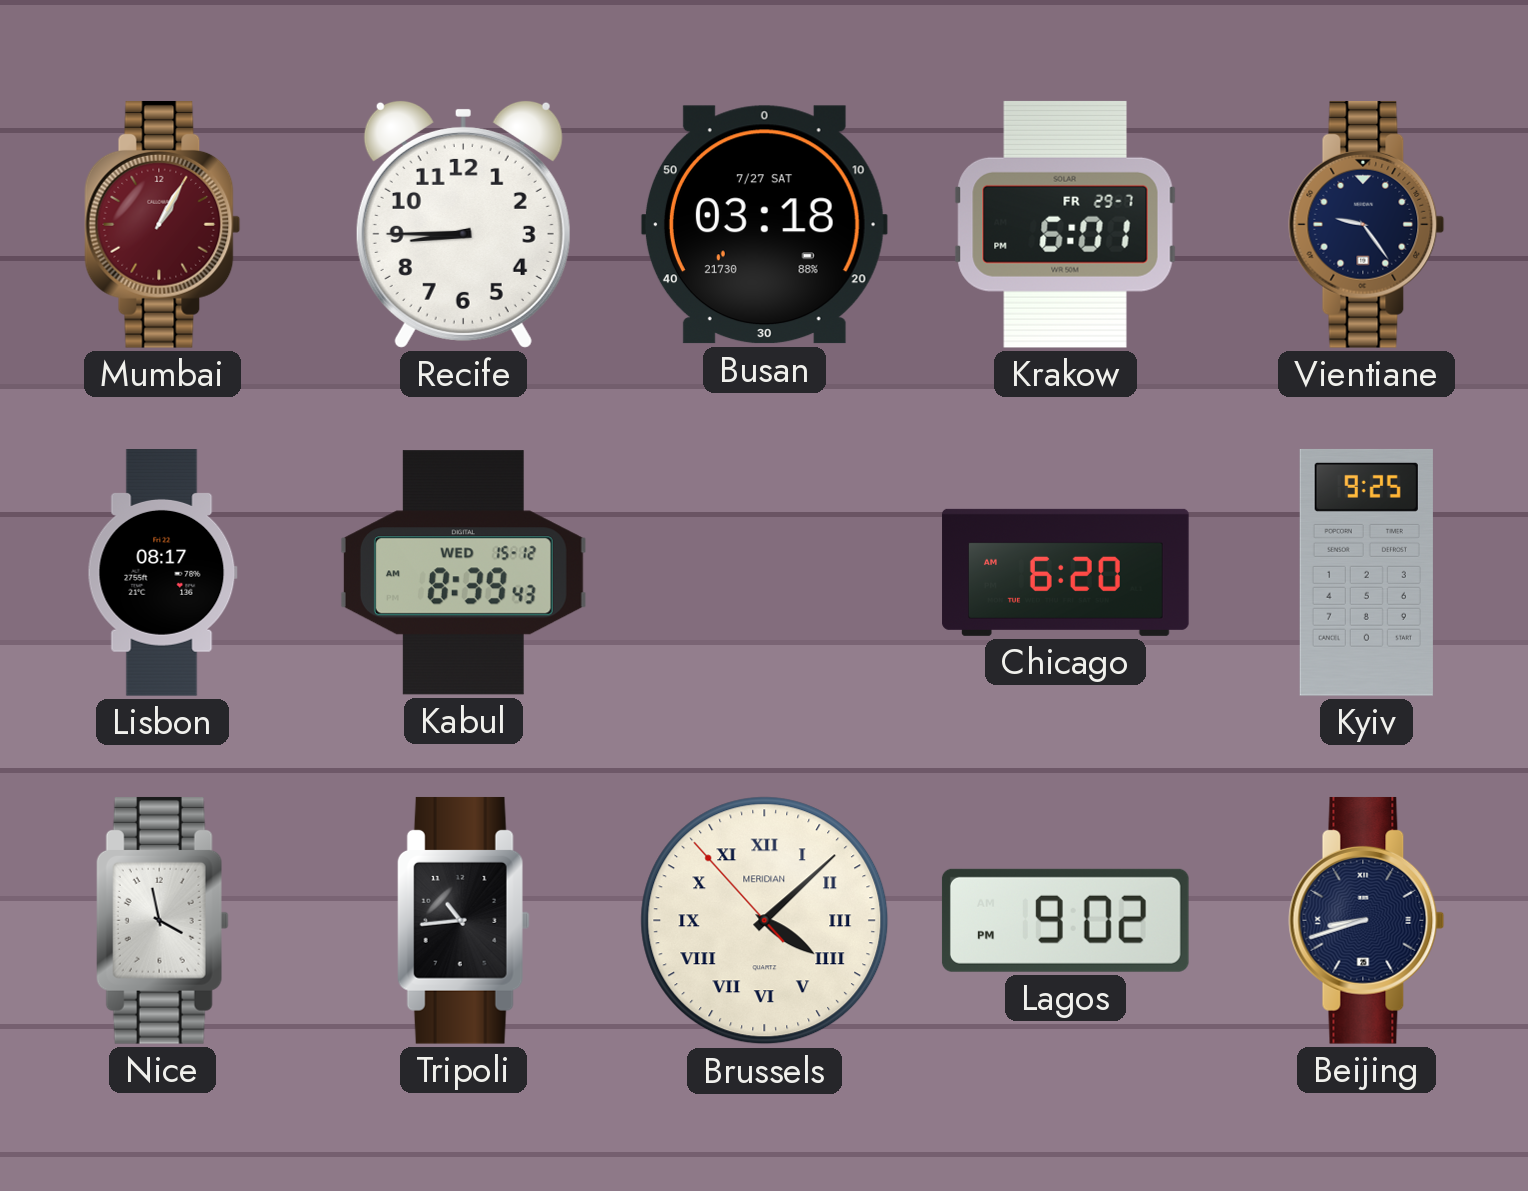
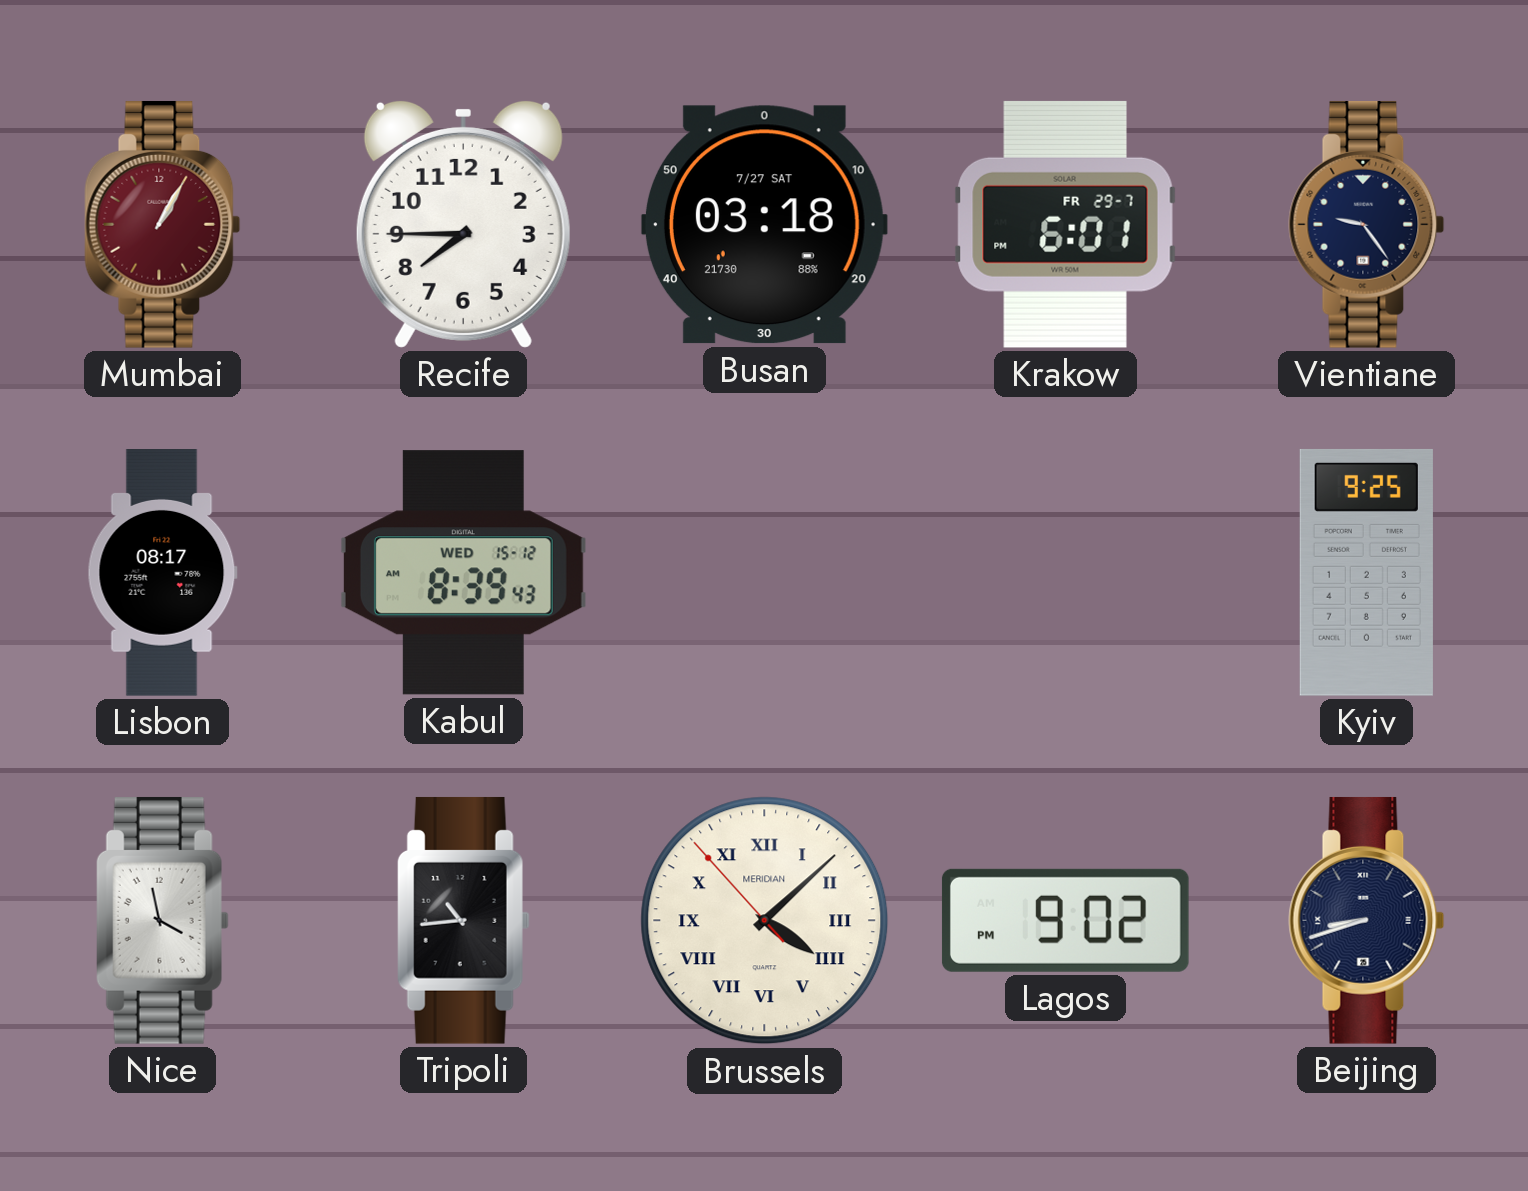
Recife: 8:45 -> 7:45 (463, 224)
Chicago: 6:20 -> none (1066, 572)
